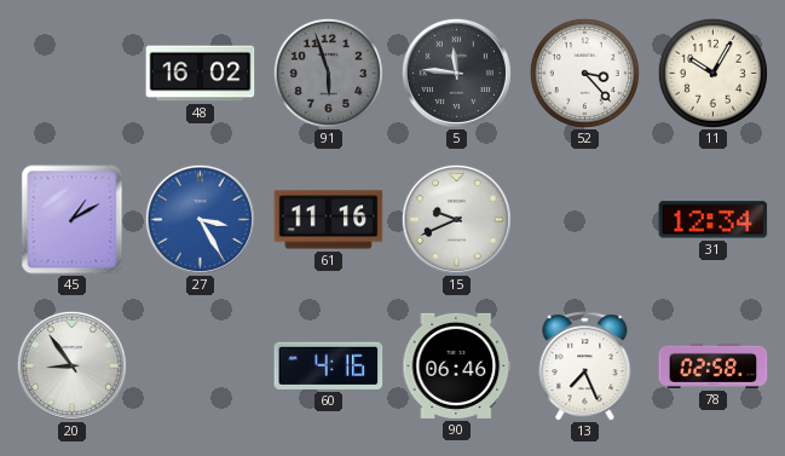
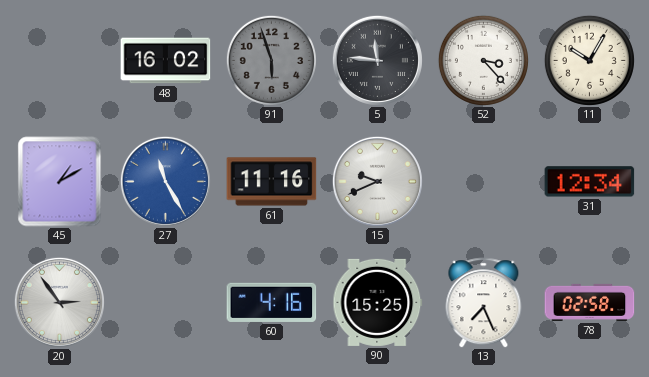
27: 3:25 -> 11:25 (165, 181)
20: 8:54 -> 2:54 (59, 302)
90: 06:46 -> 15:25 (378, 302)
